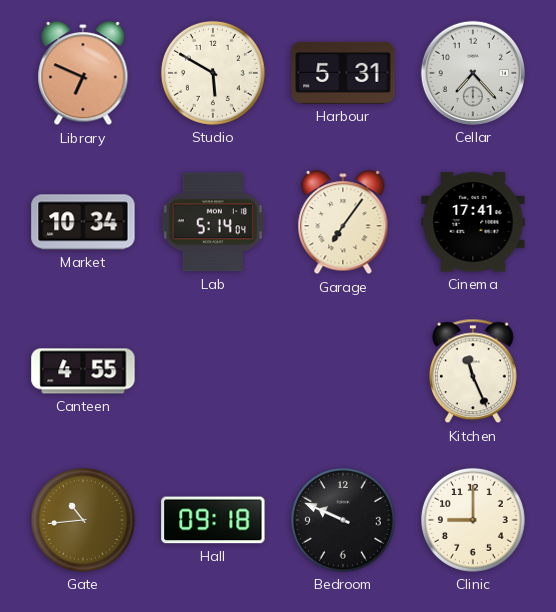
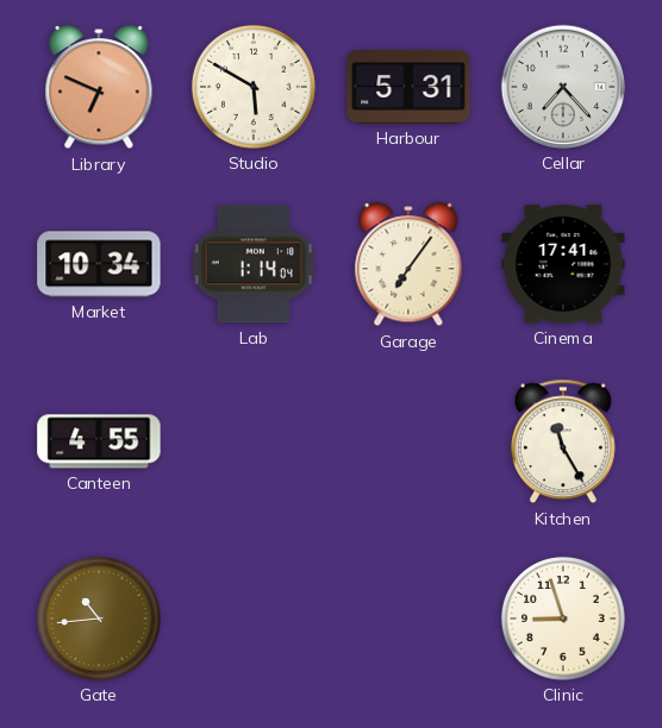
Lab: 5:14 -> 1:14 (252, 264)
Kitchen: 11:26 -> 11:25 (563, 441)
Hall: 09:18 -> none (213, 520)
Bedroom: 9:49 -> none (343, 520)
Clinic: 9:00 -> 8:57 (563, 619)
